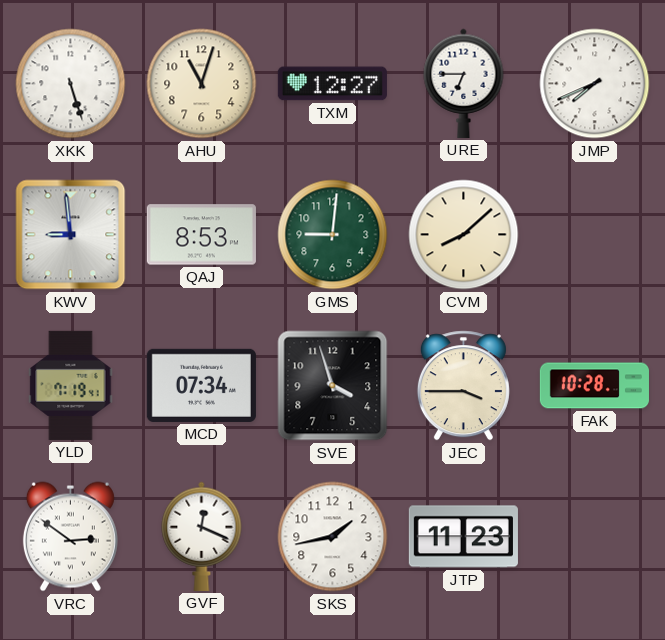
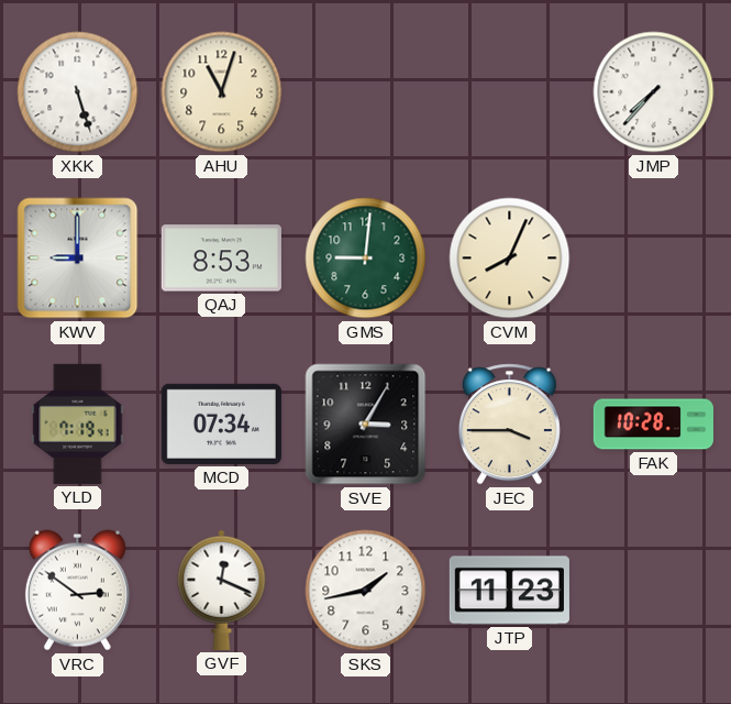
TXM: 12:27 -> none (332, 84)
URE: 6:45 -> none (464, 83)
JMP: 7:41 -> 7:37 (654, 92)
KWV: 8:59 -> 9:00 (78, 258)
CVM: 8:08 -> 8:04 (510, 258)
SVE: 3:57 -> 3:05 (366, 425)
